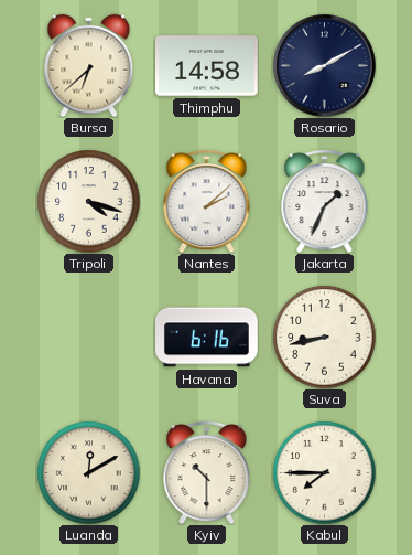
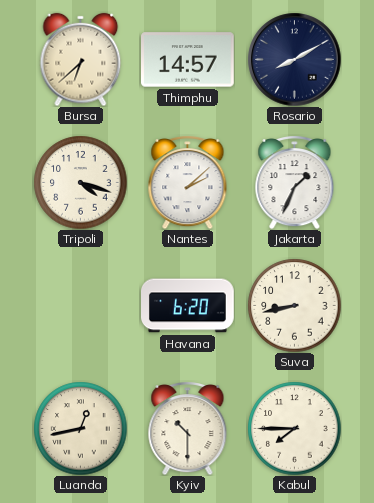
Thimphu: 14:58 -> 14:57 (188, 60)
Havana: 6:16 -> 6:20 (188, 306)
Luanda: 12:10 -> 12:43 (80, 428)
